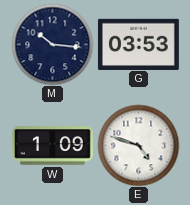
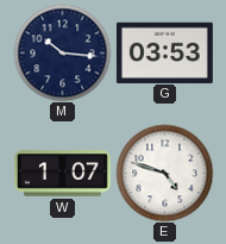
W: 1:09 -> 1:07 (62, 174)
